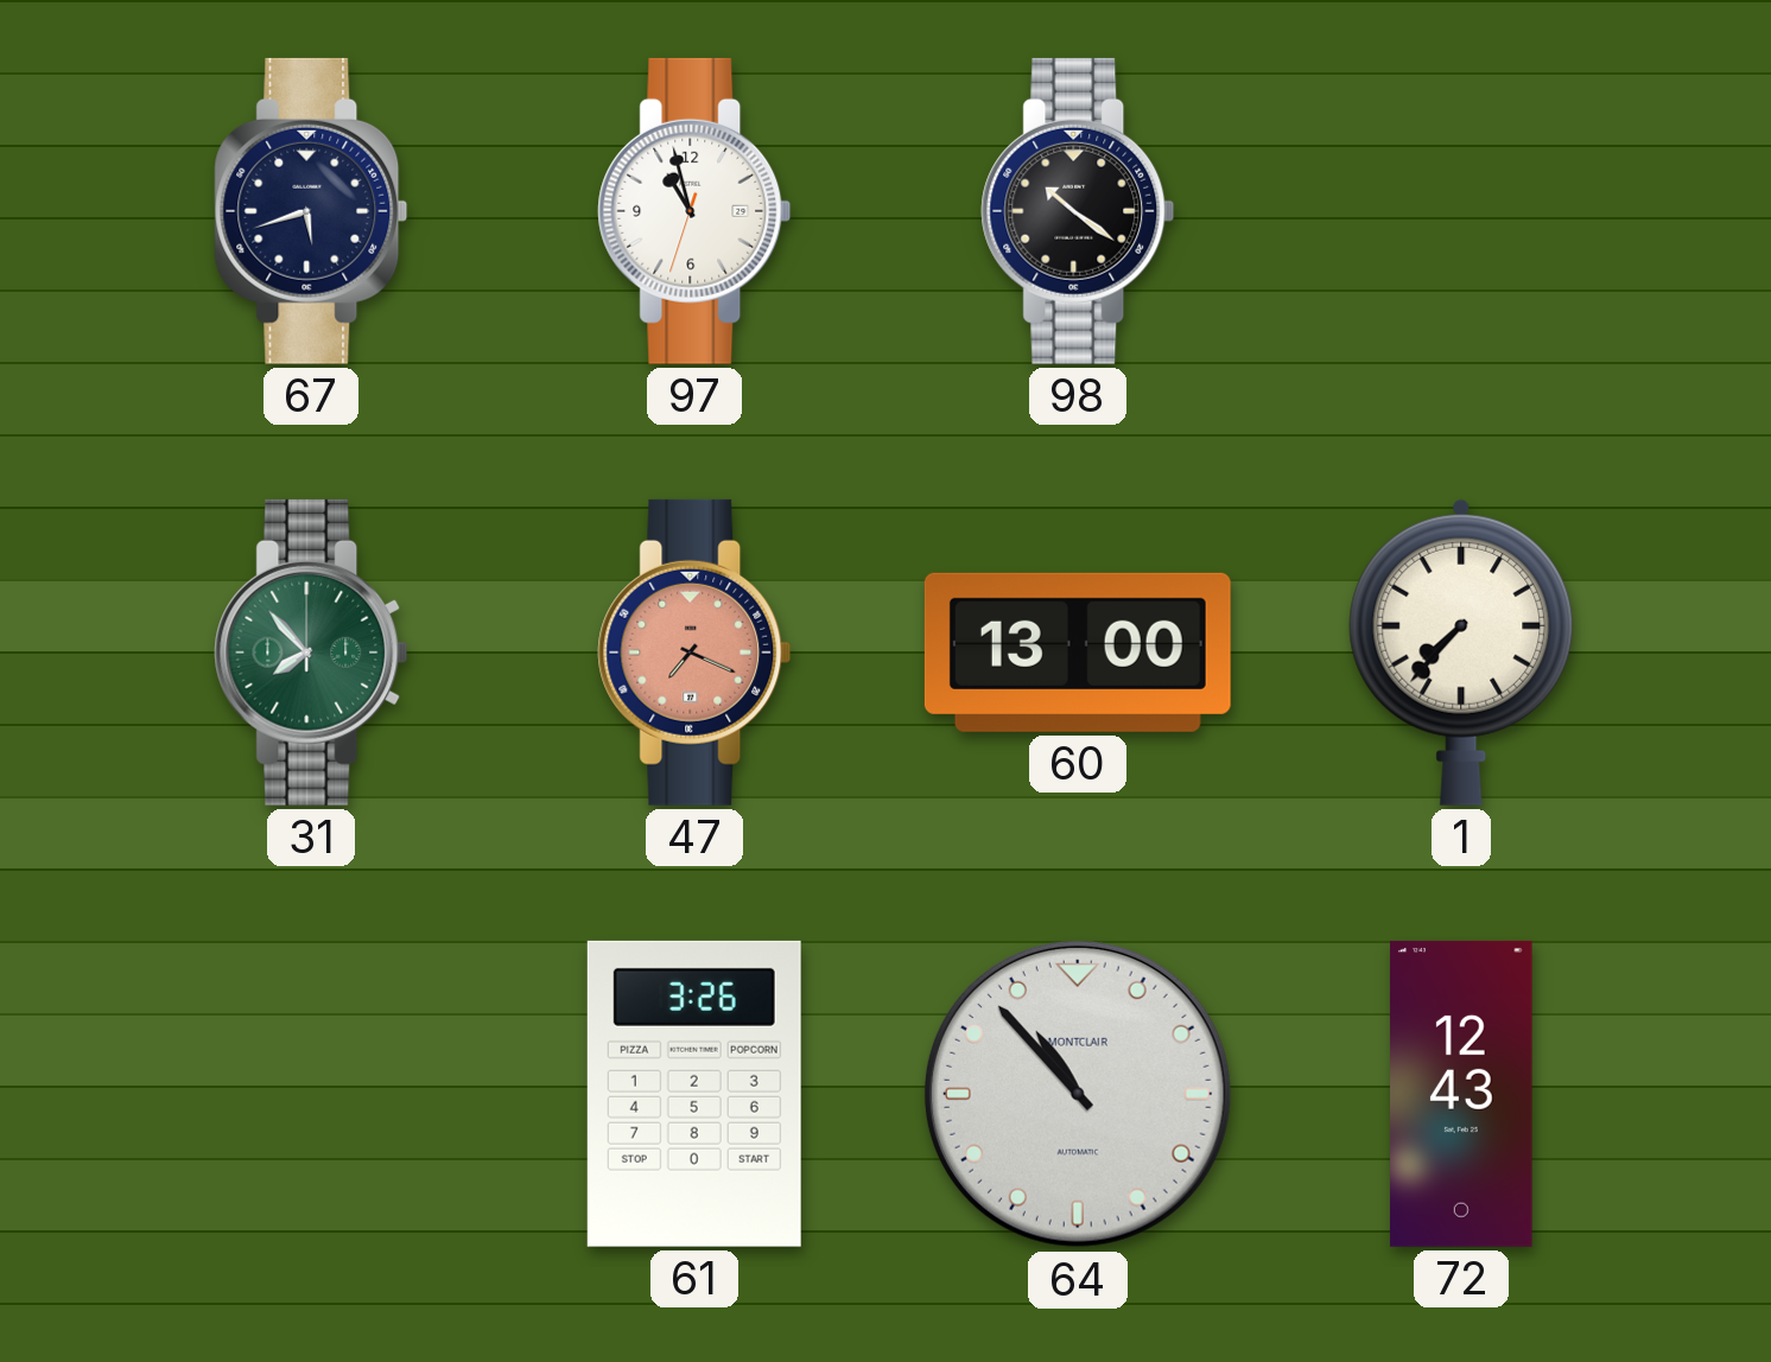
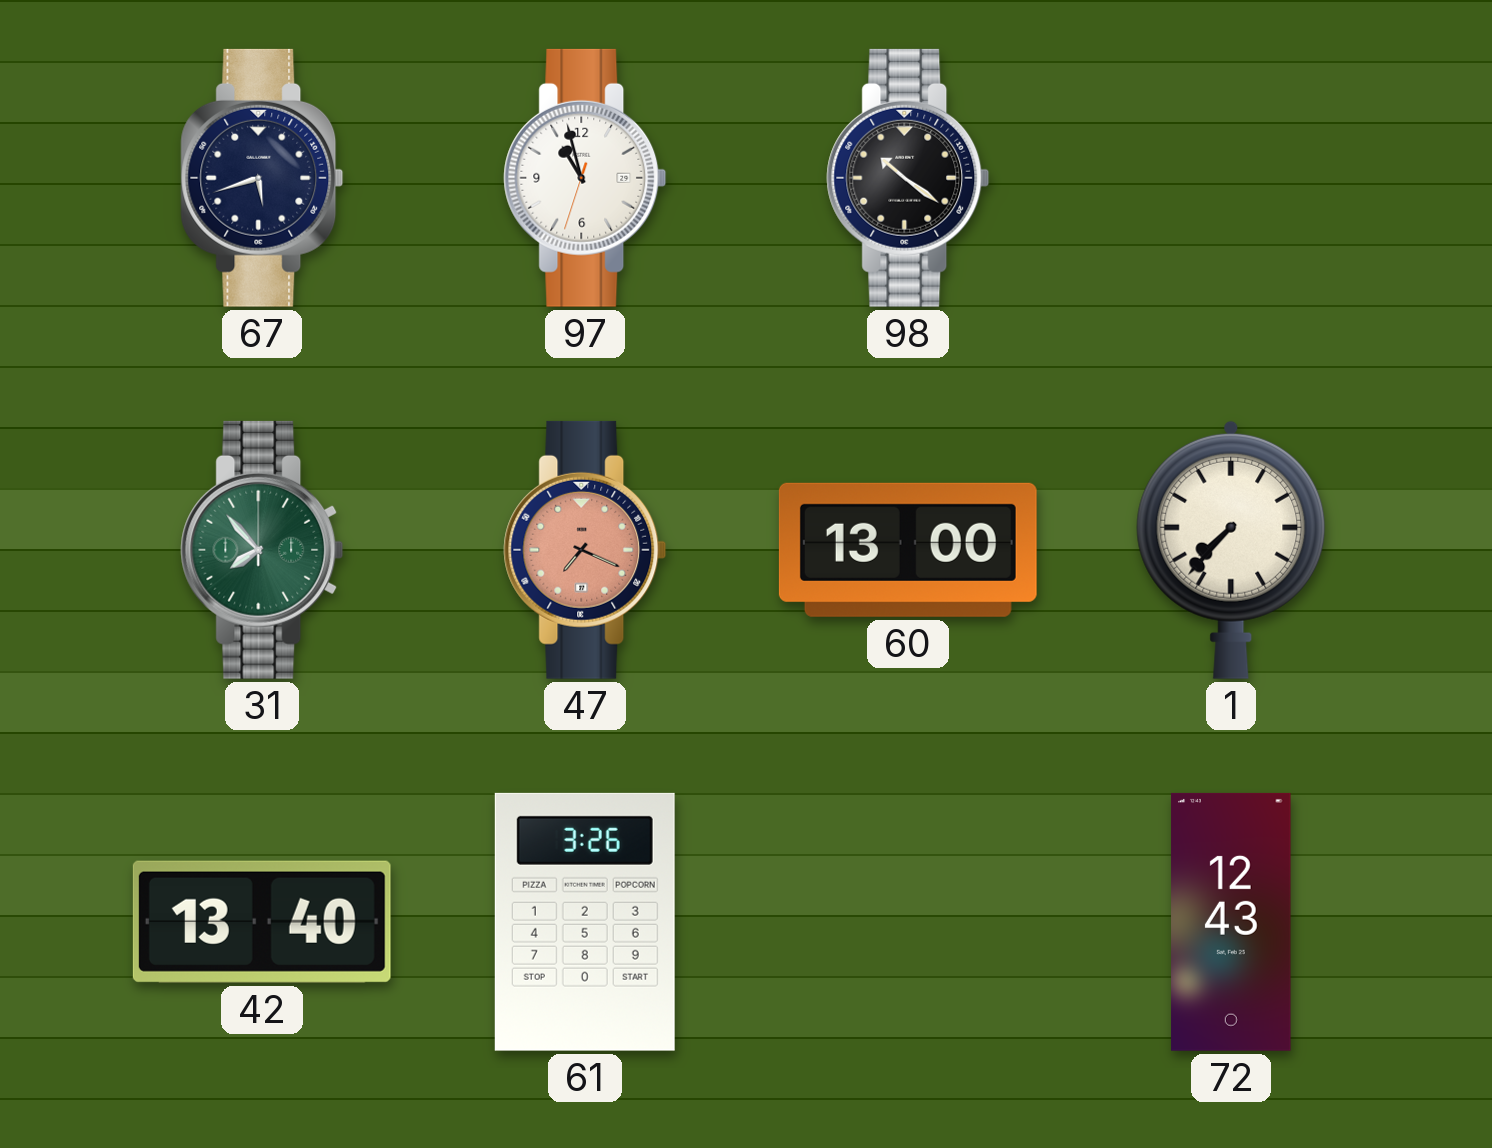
42: none -> 13:40 (262, 922)
64: 10:53 -> none (1078, 1094)
